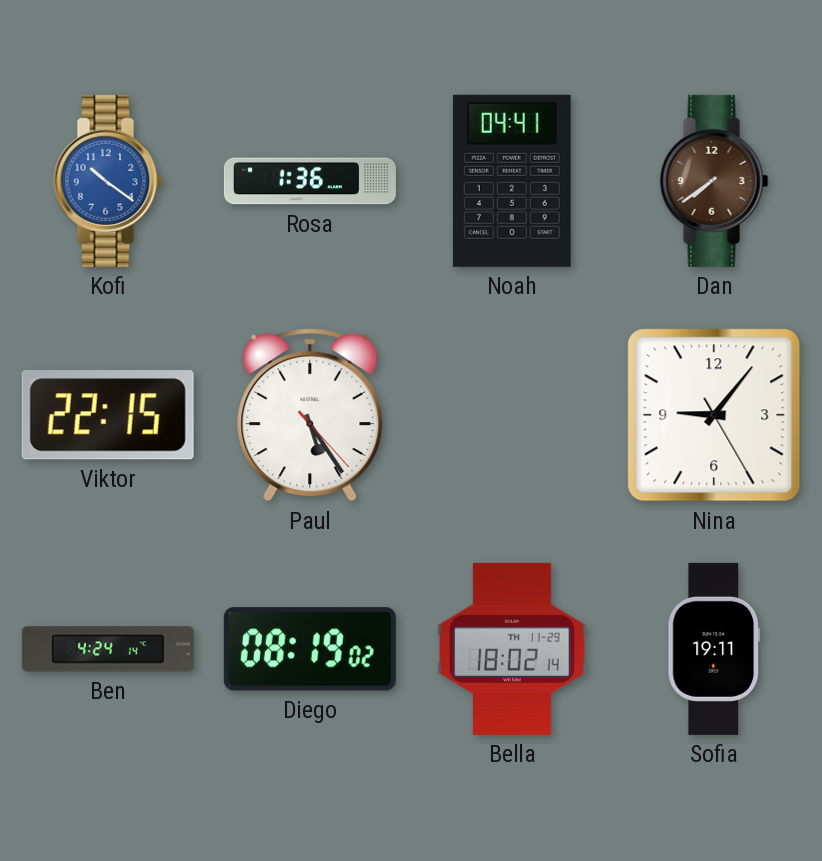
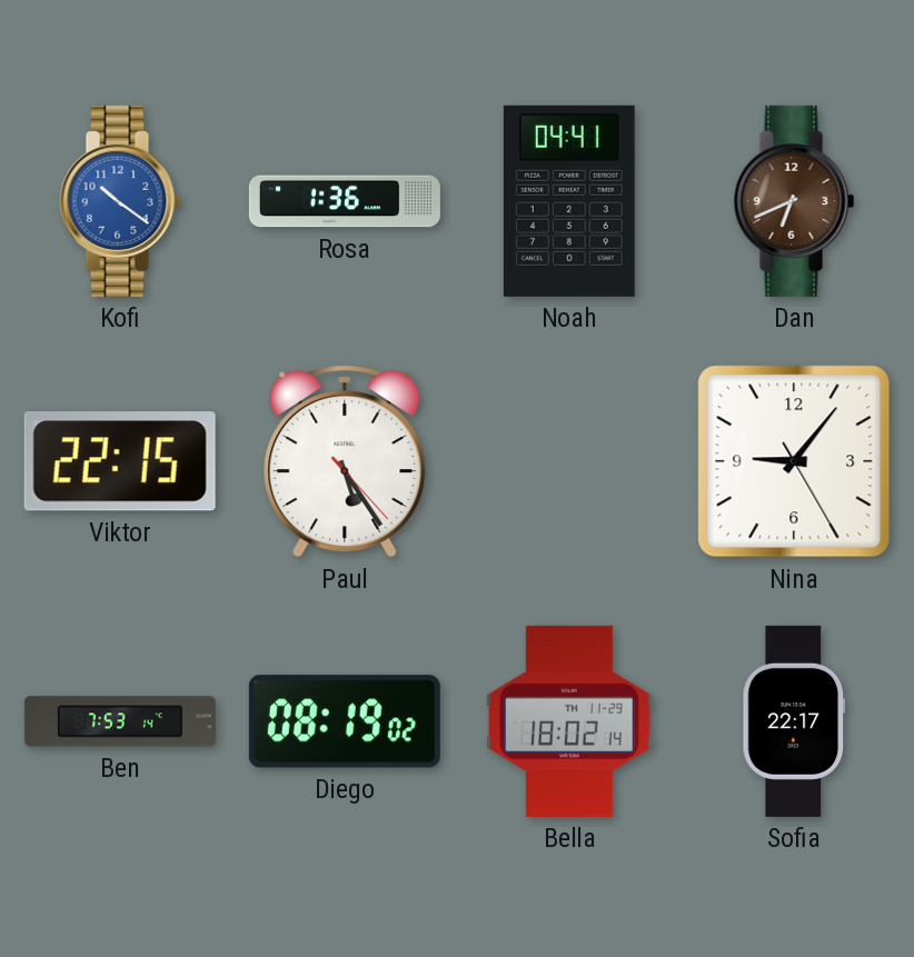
Dan: 7:39 -> 6:41 (794, 201)
Ben: 4:24 -> 7:53 (120, 721)
Sofia: 19:11 -> 22:17 (794, 721)
